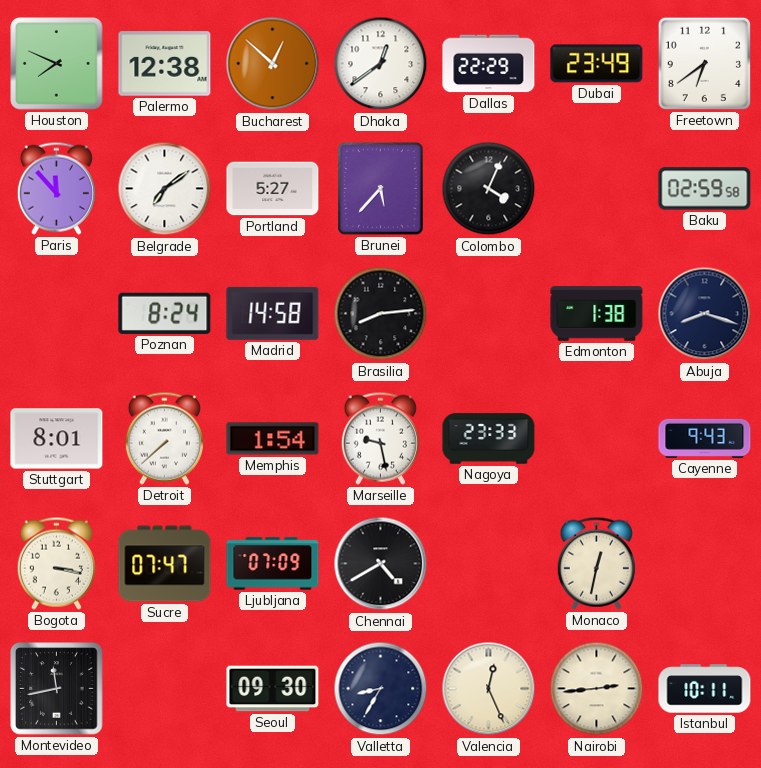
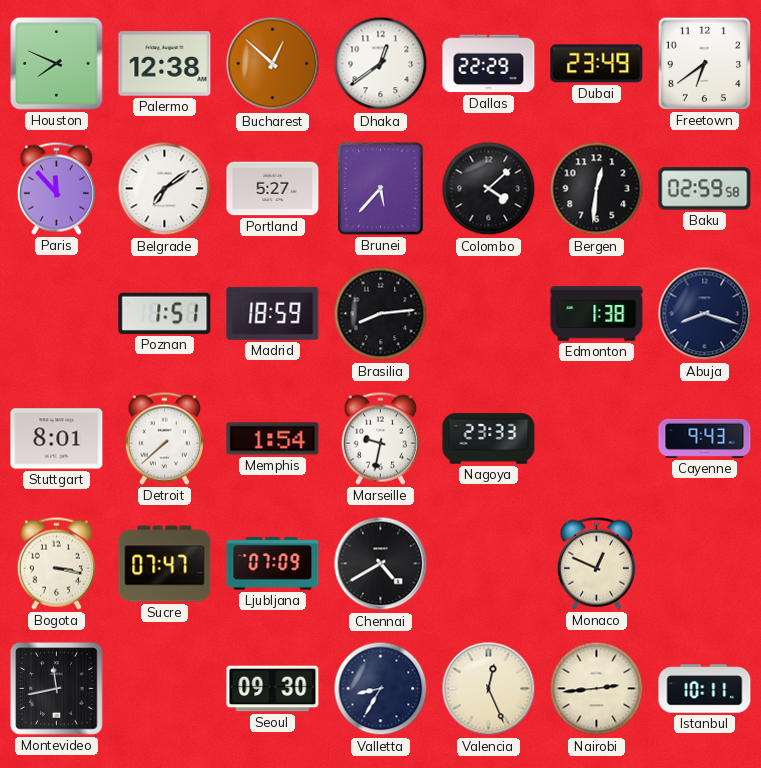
Colombo: 4:04 -> 4:08 (489, 189)
Bergen: none -> 12:31 (597, 189)
Poznan: 8:24 -> 1:51 (165, 313)
Madrid: 14:58 -> 18:59 (273, 313)
Marseille: 9:28 -> 9:32 (380, 438)
Monaco: 12:32 -> 12:49 (596, 563)
